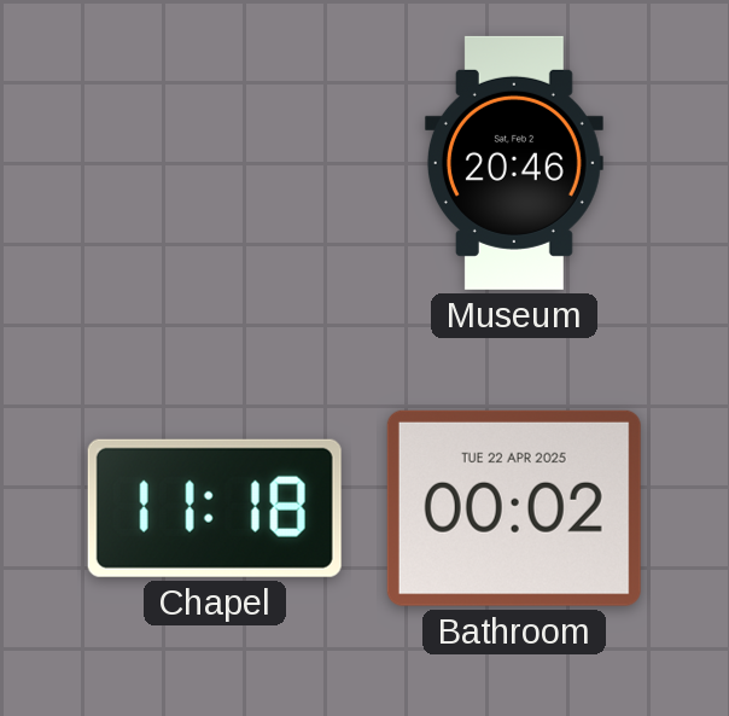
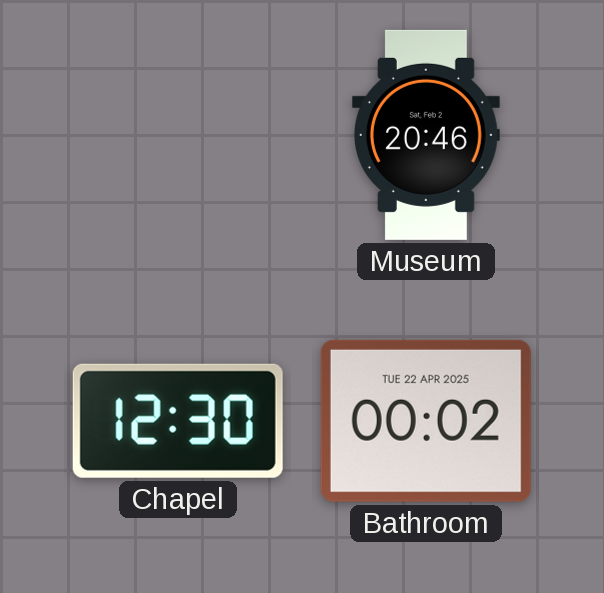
Chapel: 11:18 -> 12:30 (178, 421)
